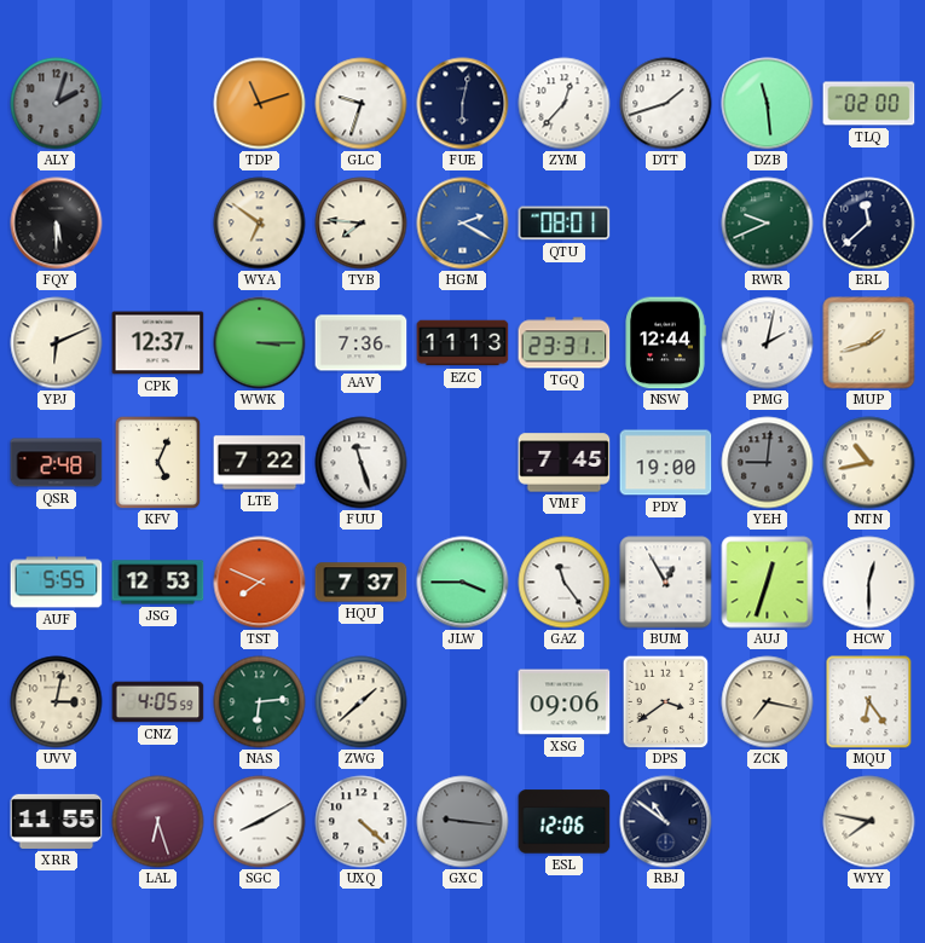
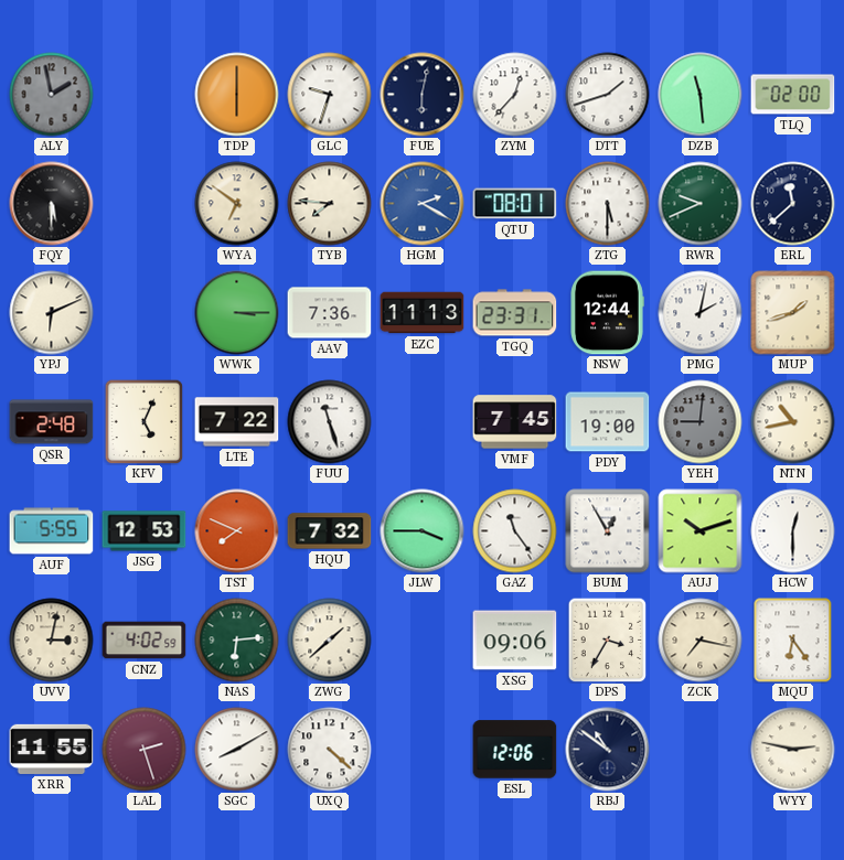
ALY: 2:03 -> 1:58 (52, 95)
TDP: 11:12 -> 6:00 (237, 95)
ZTG: none -> 5:30 (608, 204)
CPK: 12:37 -> none (158, 343)
HQU: 7:37 -> 7:32 (330, 531)
AUJ: 12:33 -> 10:12 (701, 531)
CNZ: 4:05 -> 4:02 (145, 641)
DPS: 3:39 -> 3:35 (608, 639)
LAL: 6:27 -> 2:27 (145, 750)
GXC: 9:16 -> none (463, 822)
WYY: 7:47 -> 2:47 (793, 750)
